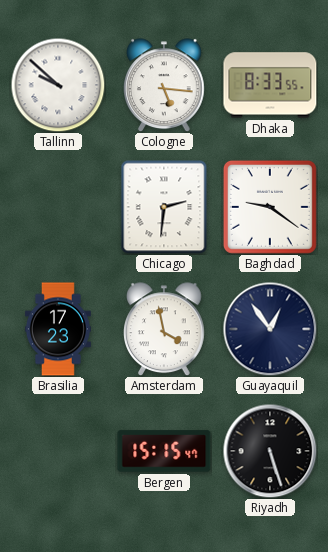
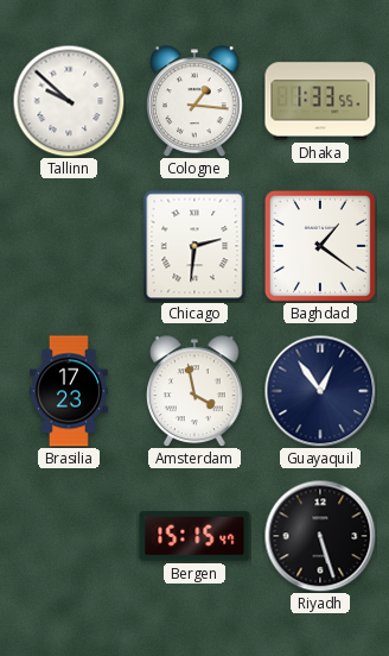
Cologne: 5:16 -> 1:16 (196, 101)
Dhaka: 8:33 -> 1:33 (320, 101)
Baghdad: 9:21 -> 1:21 (320, 246)
